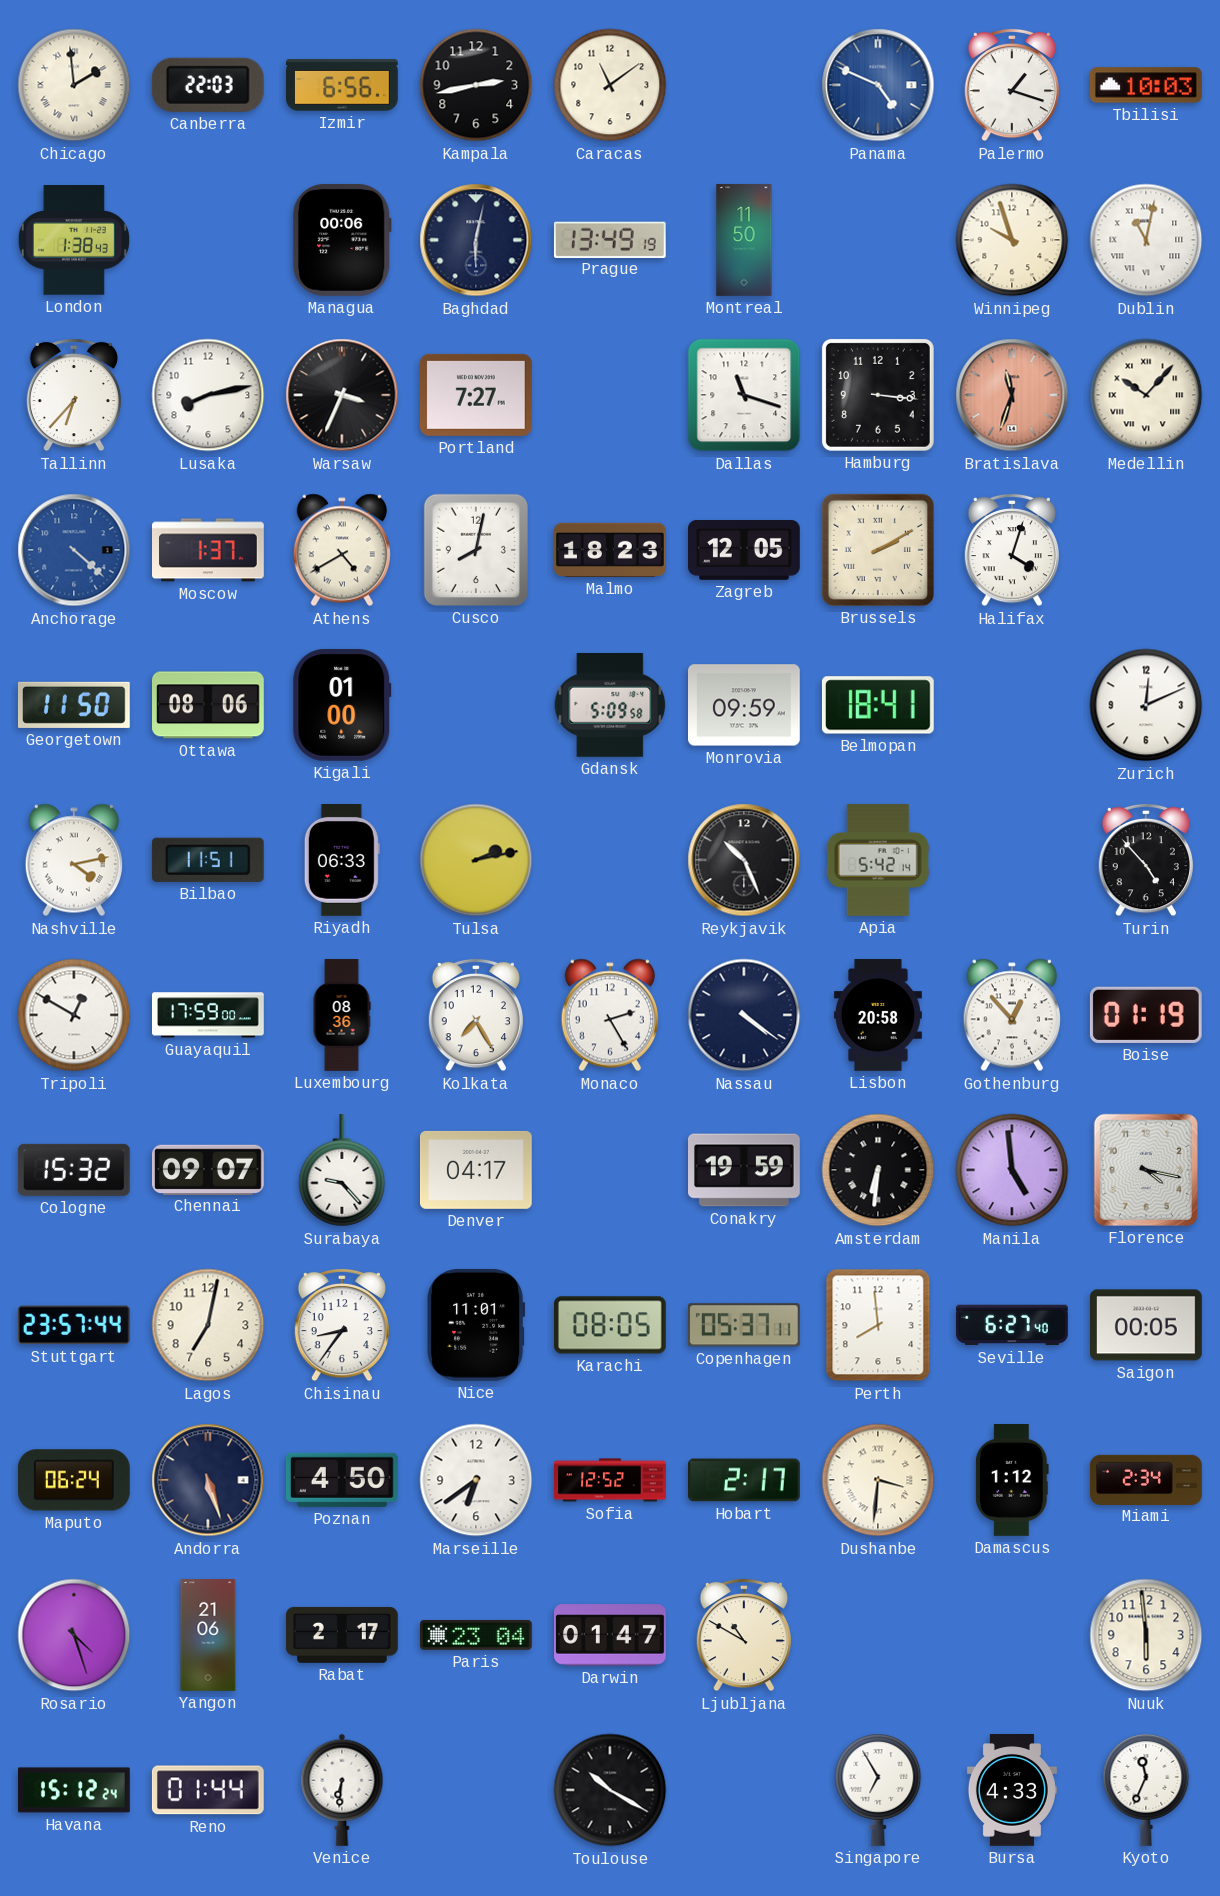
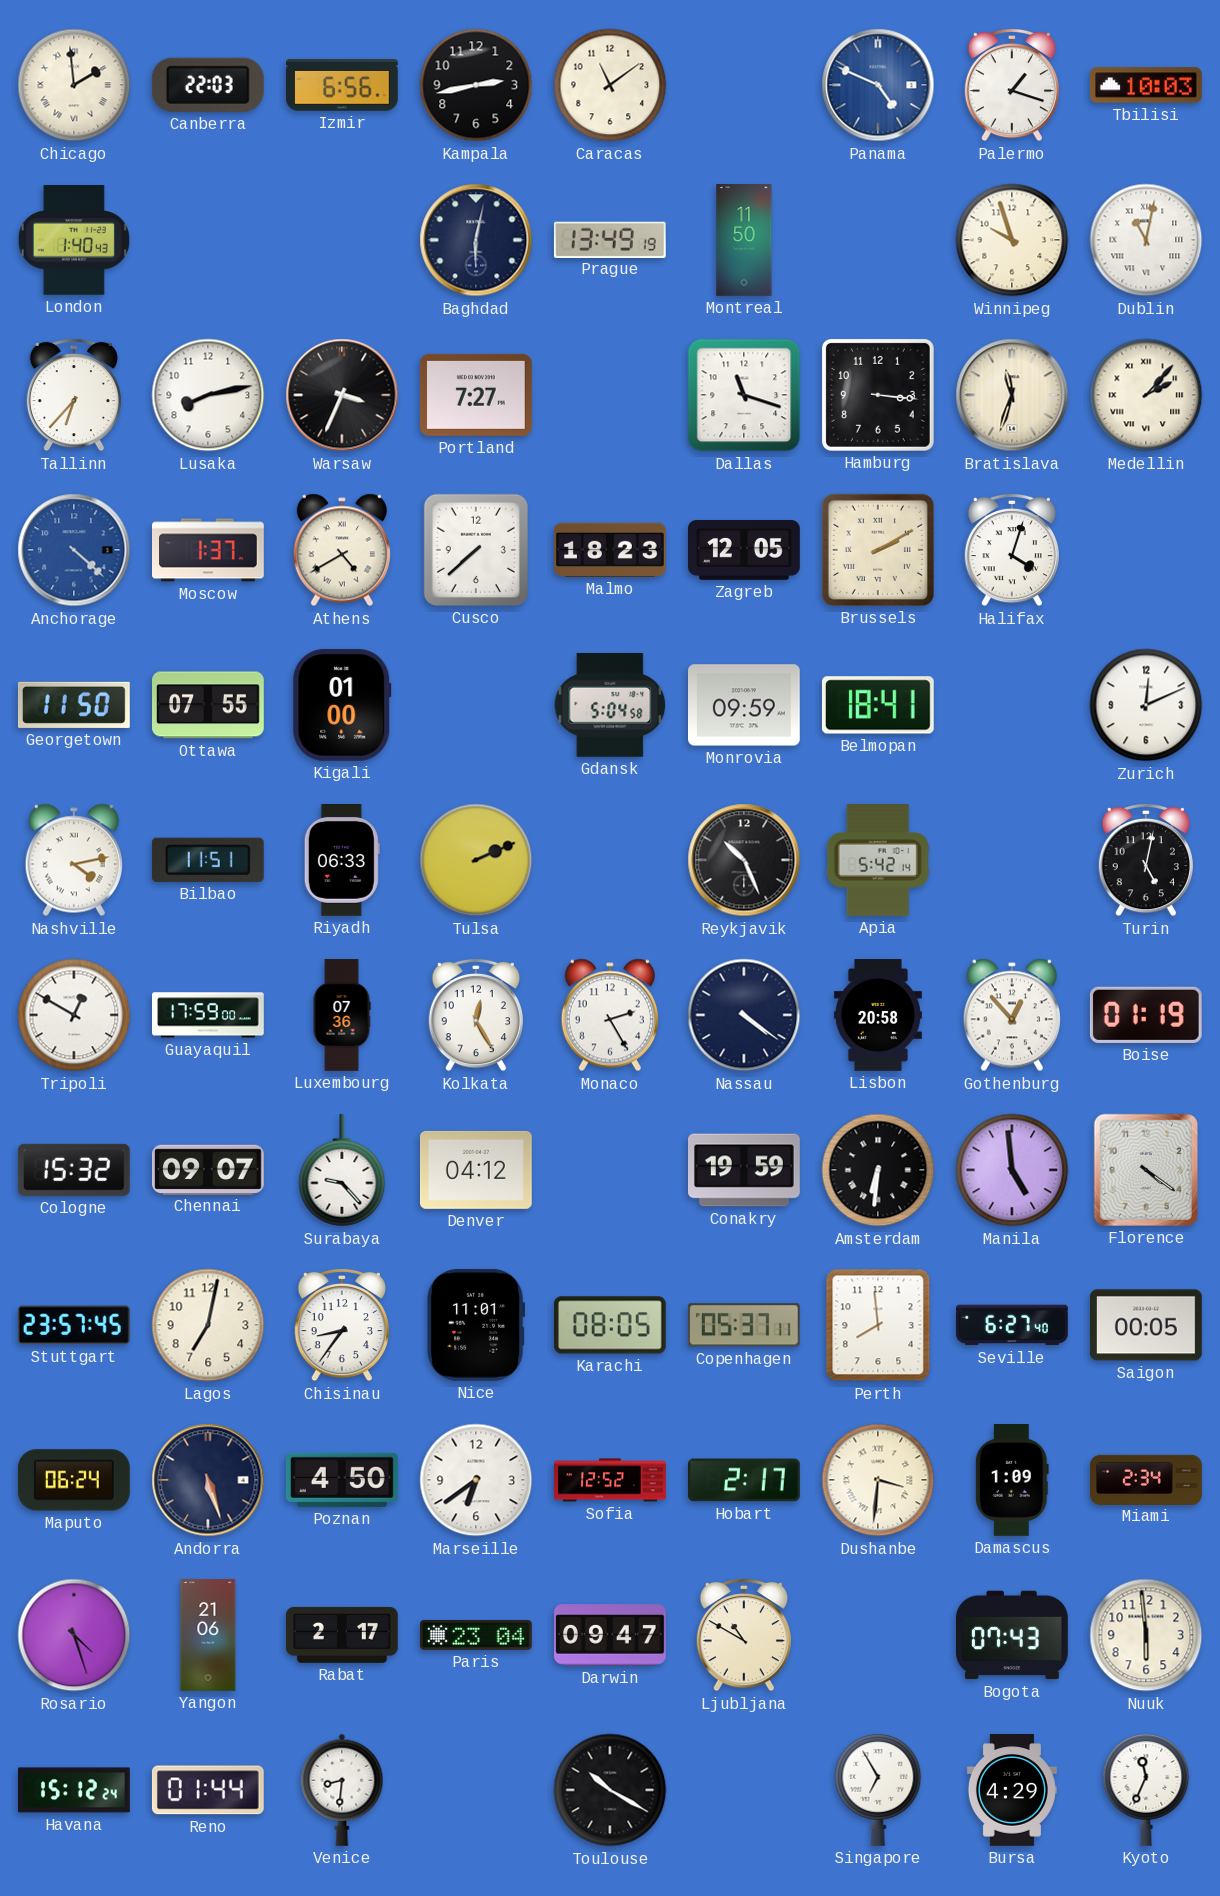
London: 1:38 -> 1:40 (74, 240)
Managua: 00:06 -> none (342, 240)
Bratislava dial: salmon -> cream (1012, 395)
Medellin: 10:07 -> 2:07 (1146, 395)
Cusco: 8:02 -> 7:38 (476, 550)
Ottawa: 08:06 -> 07:55 (209, 705)
Gdansk: 5:09 -> 5:04 (610, 705)
Tulsa: 2:13 -> 2:11 (476, 860)
Turin: 4:53 -> 5:02 (1146, 860)
Luxembourg: 08:36 -> 07:36 (342, 1015)
Kolkata: 7:25 -> 12:25 (476, 1015)
Denver: 04:17 -> 04:12 (477, 1170)
Florence: 4:17 -> 4:21 (1146, 1170)
Stuttgart: 23:57:44 -> 23:57:45 (74, 1325)
Damascus: 1:12 -> 1:09 (1012, 1481)
Darwin: 01:47 -> 09:47 (611, 1635)
Bogota: none -> 07:43 (1013, 1635)
Venice: 6:31 -> 8:31 (342, 1790)
Bursa: 4:33 -> 4:29 (1012, 1790)
